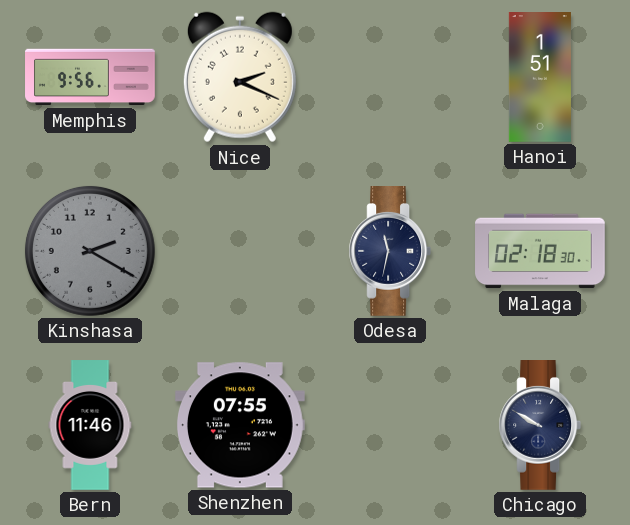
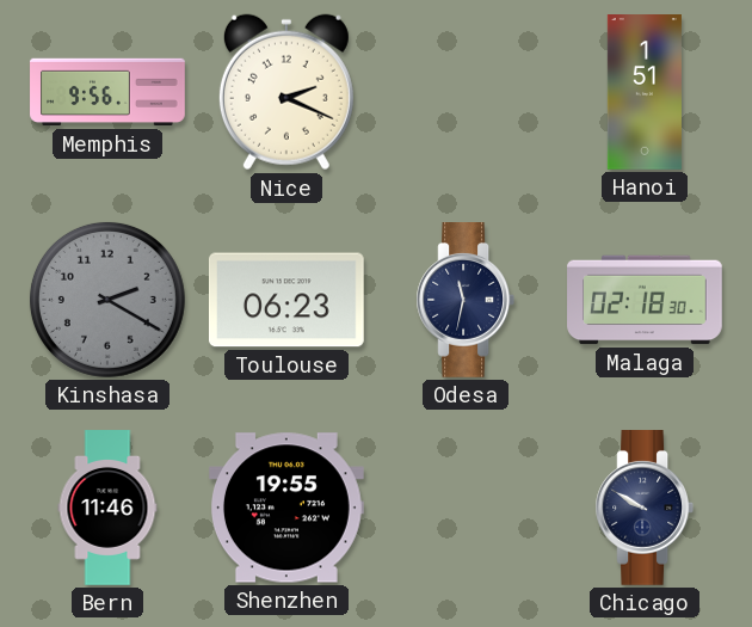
Toulouse: none -> 06:23 (286, 300)
Shenzhen: 07:55 -> 19:55 (286, 508)
